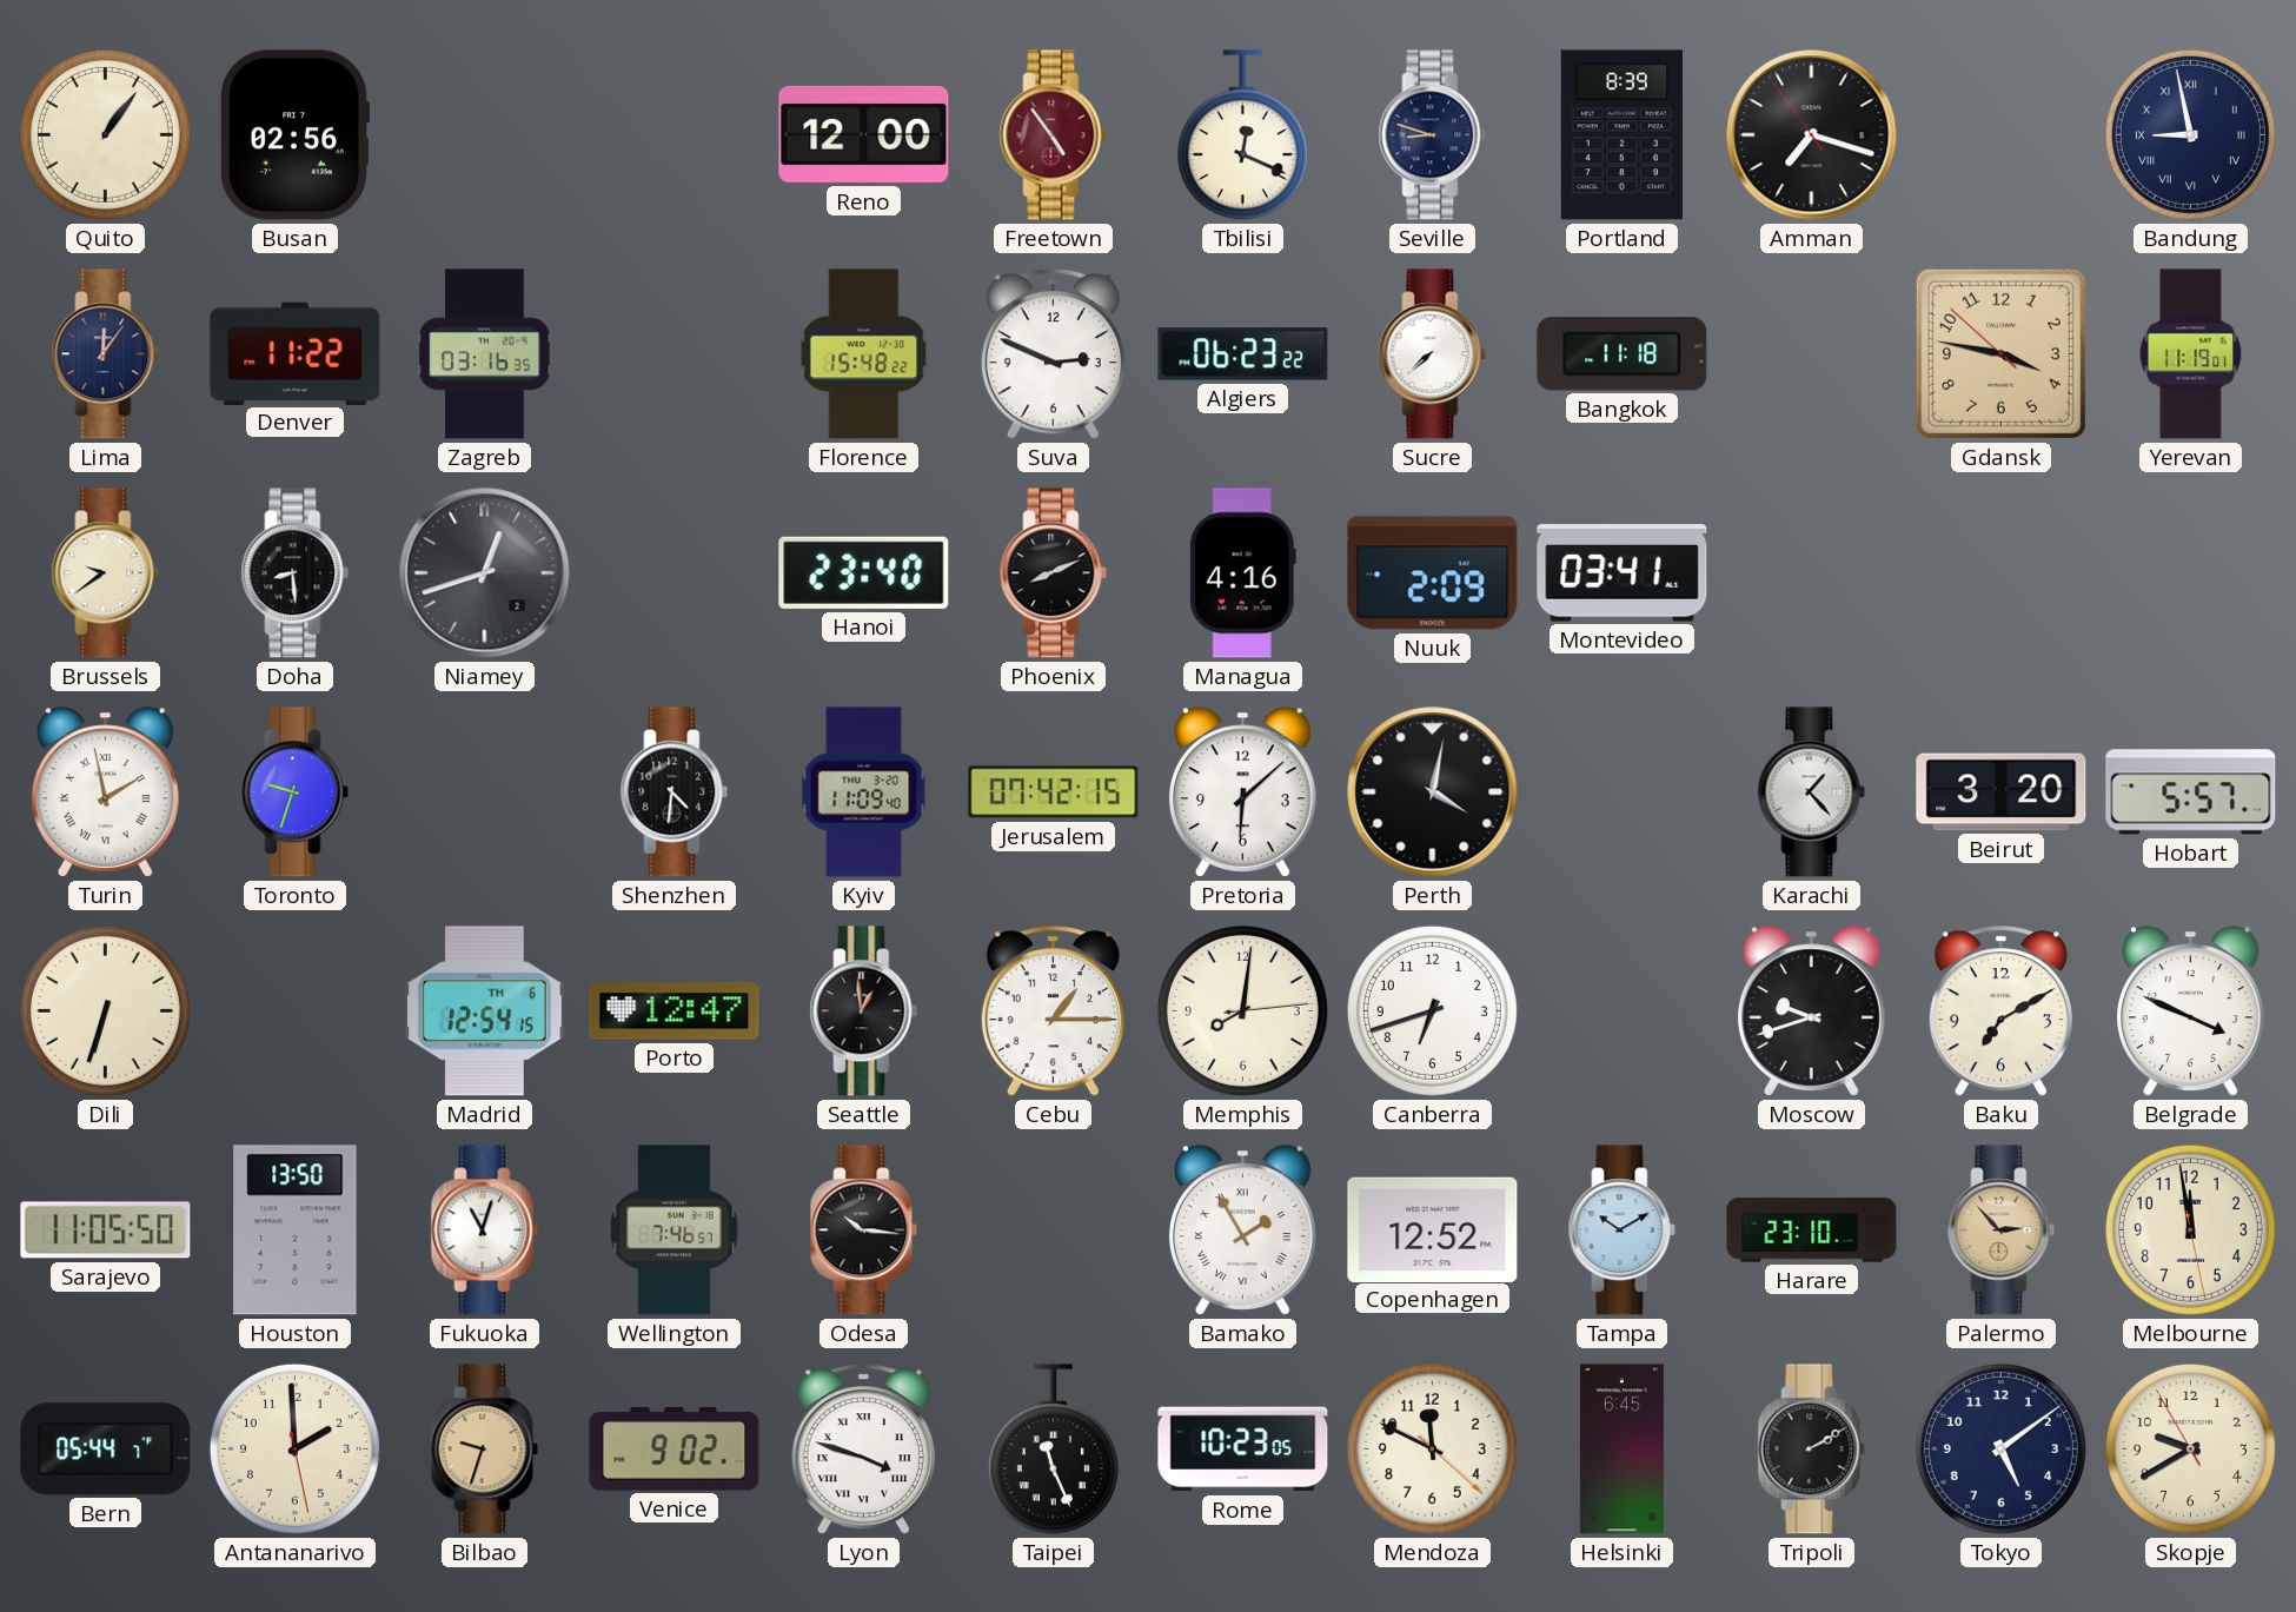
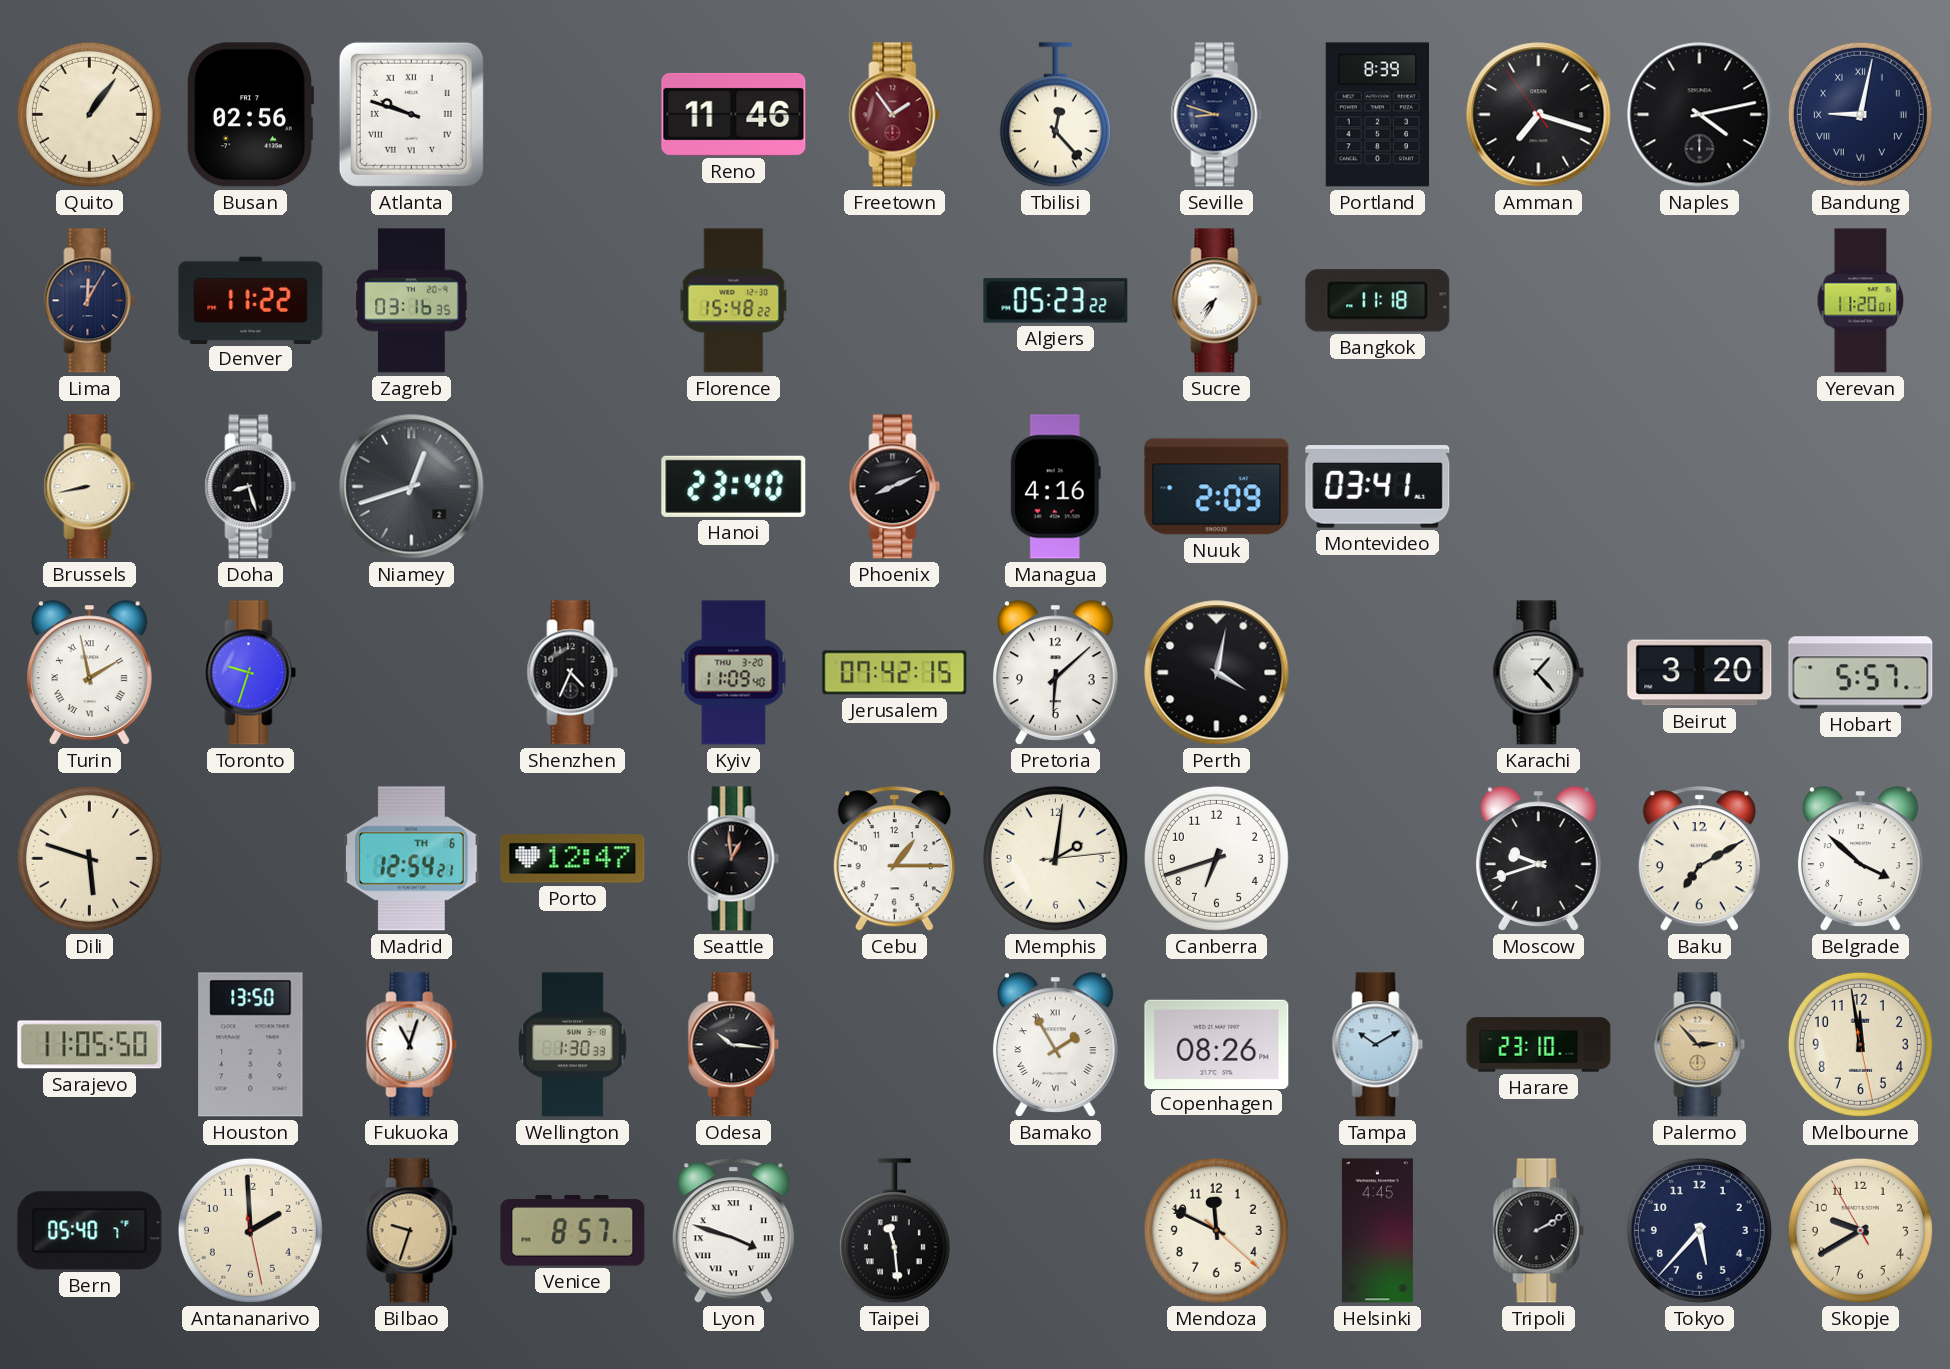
Atlanta: none -> 9:48 (411, 114)
Reno: 12:00 -> 11:46 (734, 114)
Freetown: 4:54 -> 1:54 (895, 115)
Tbilisi: 12:19 -> 12:23 (1055, 115)
Naples: none -> 4:13 (1700, 115)
Bandung: 8:58 -> 9:02 (1860, 114)
Lima: 12:06 -> 12:05 (90, 301)
Suva: 2:49 -> none (1053, 354)
Algiers: 06:23 -> 05:23 (1056, 301)
Sucre: 7:38 -> 7:35 (1217, 301)
Gdansk: 3:46 -> none (2000, 353)
Yerevan: 11:19 -> 11:20 (1861, 301)
Brussels: 9:39 -> 8:43 (90, 487)
Doha: 8:29 -> 8:27 (251, 487)
Shenzhen: 4:31 -> 4:34 (573, 673)
Dili: 6:33 -> 5:48 (89, 858)
Madrid: 12:54:15 -> 12:54:21 (412, 859)
Memphis: 8:01 -> 2:01 (1055, 858)
Belgrade: 3:49 -> 3:52 (1860, 859)
Wellington: 7:46 -> 1:30 (573, 1045)
Copenhagen: 12:52 -> 08:26 (1217, 1044)
Bern: 05:44 -> 05:40 (90, 1231)
Venice: 9:02 -> 8:57 (573, 1231)
Taipei: 11:26 -> 11:29 (894, 1231)
Rome: 10:23 -> none (1243, 1450)
Helsinki: 6:45 -> 4:45 (1377, 1231)
Tokyo: 5:09 -> 5:37 (1699, 1230)
